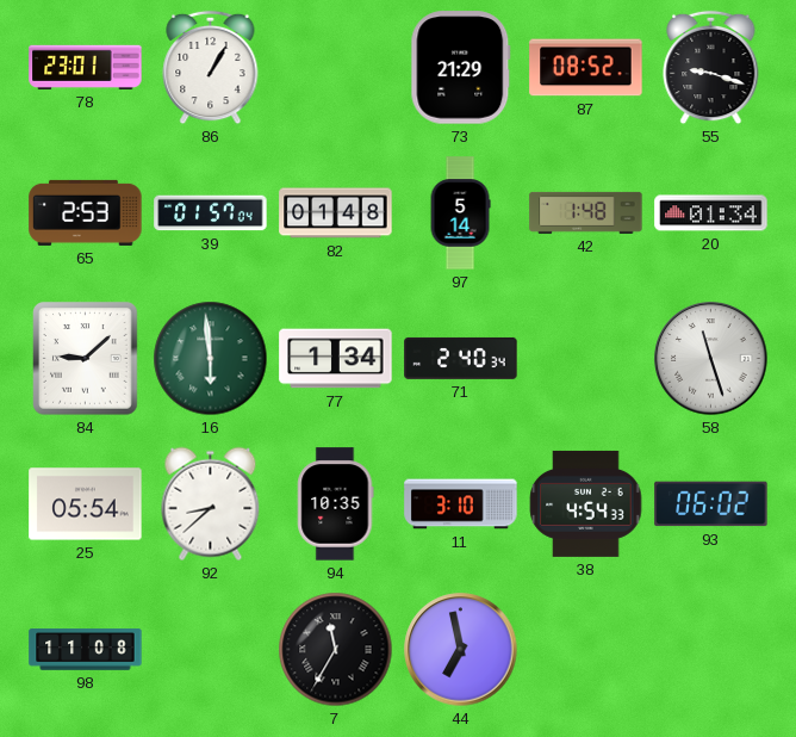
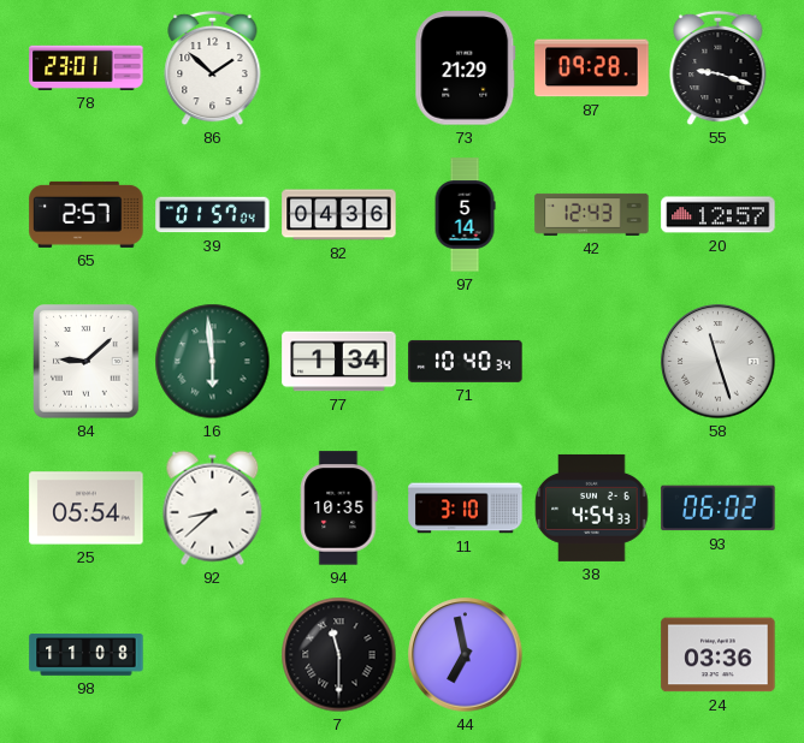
86: 1:05 -> 1:52 (213, 69)
87: 08:52 -> 09:28 (592, 69)
65: 2:53 -> 2:57 (87, 214)
82: 01:48 -> 04:36 (339, 215)
42: 1:48 -> 12:43 (592, 214)
20: 01:34 -> 12:57 (719, 215)
71: 2:40 -> 10:40 (466, 361)
7: 11:35 -> 11:30 (339, 655)
24: none -> 03:36 (719, 655)
